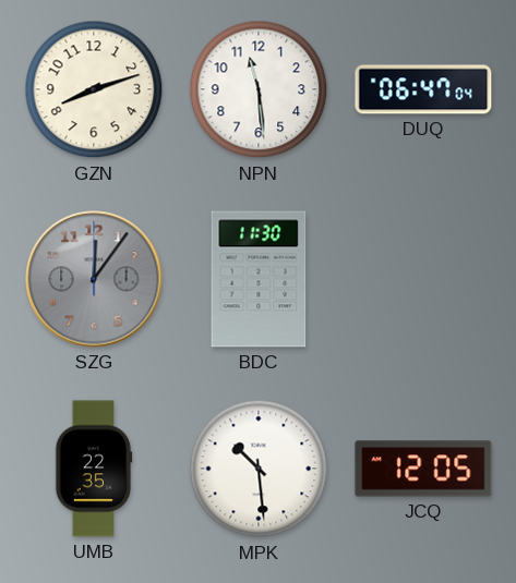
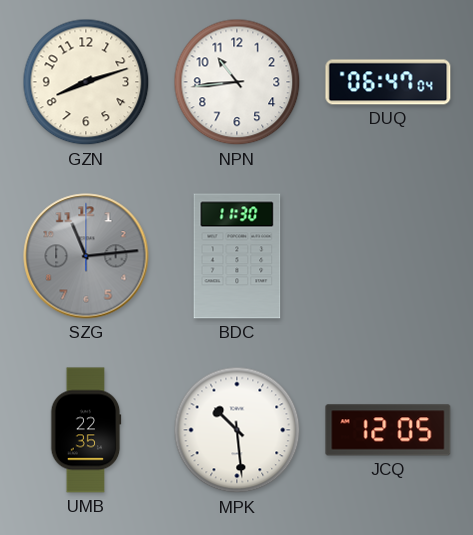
NPN: 11:29 -> 10:44 (237, 82)
SZG: 12:06 -> 11:14 (86, 256)
